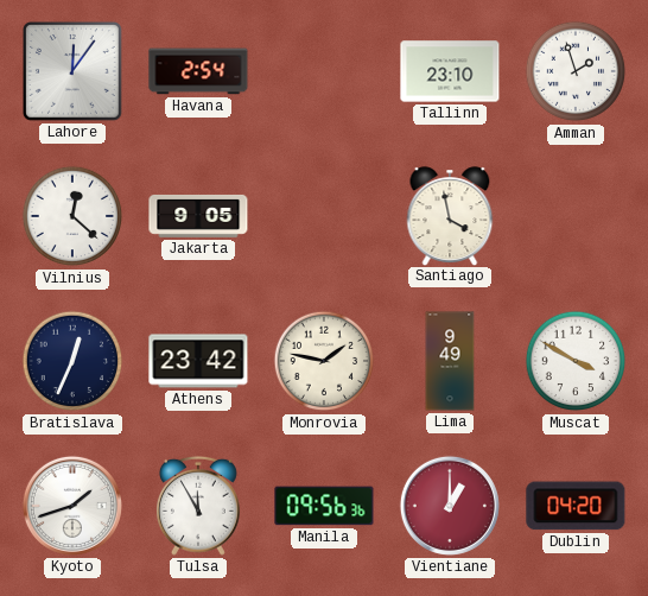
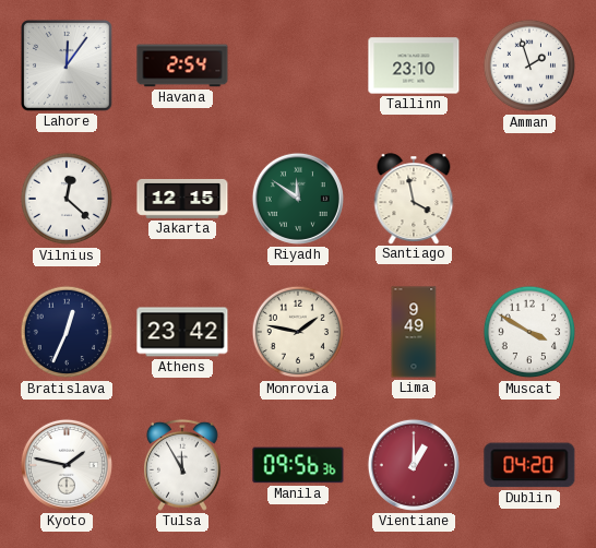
Jakarta: 9:05 -> 12:15 (182, 199)
Riyadh: none -> 11:51 (298, 199)
Kyoto: 1:42 -> 1:47 (67, 465)
